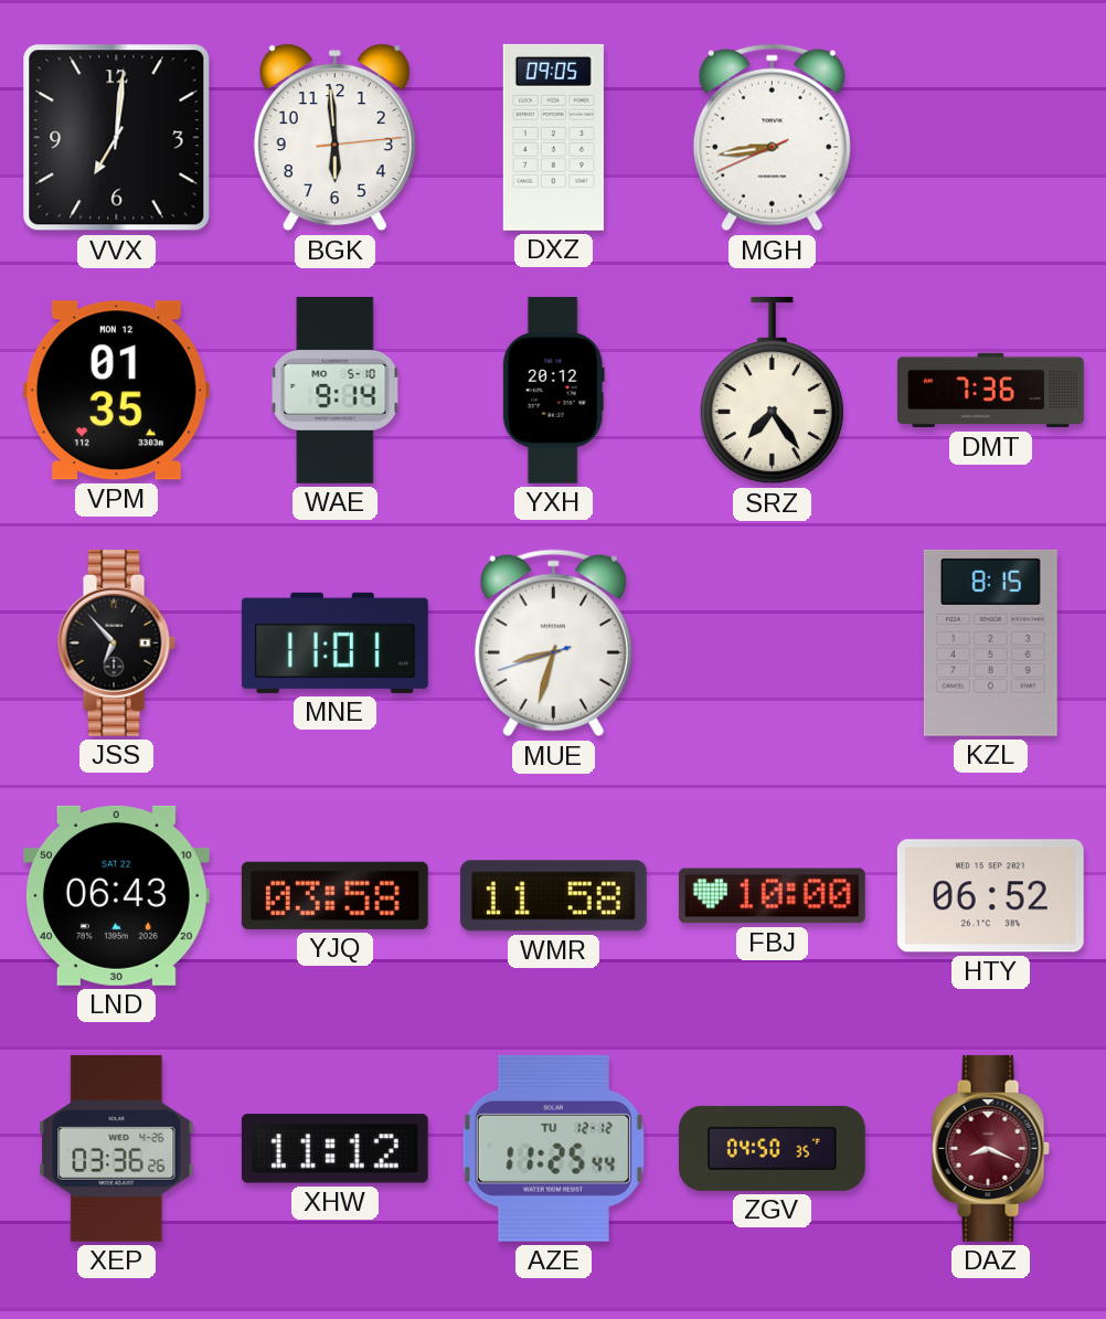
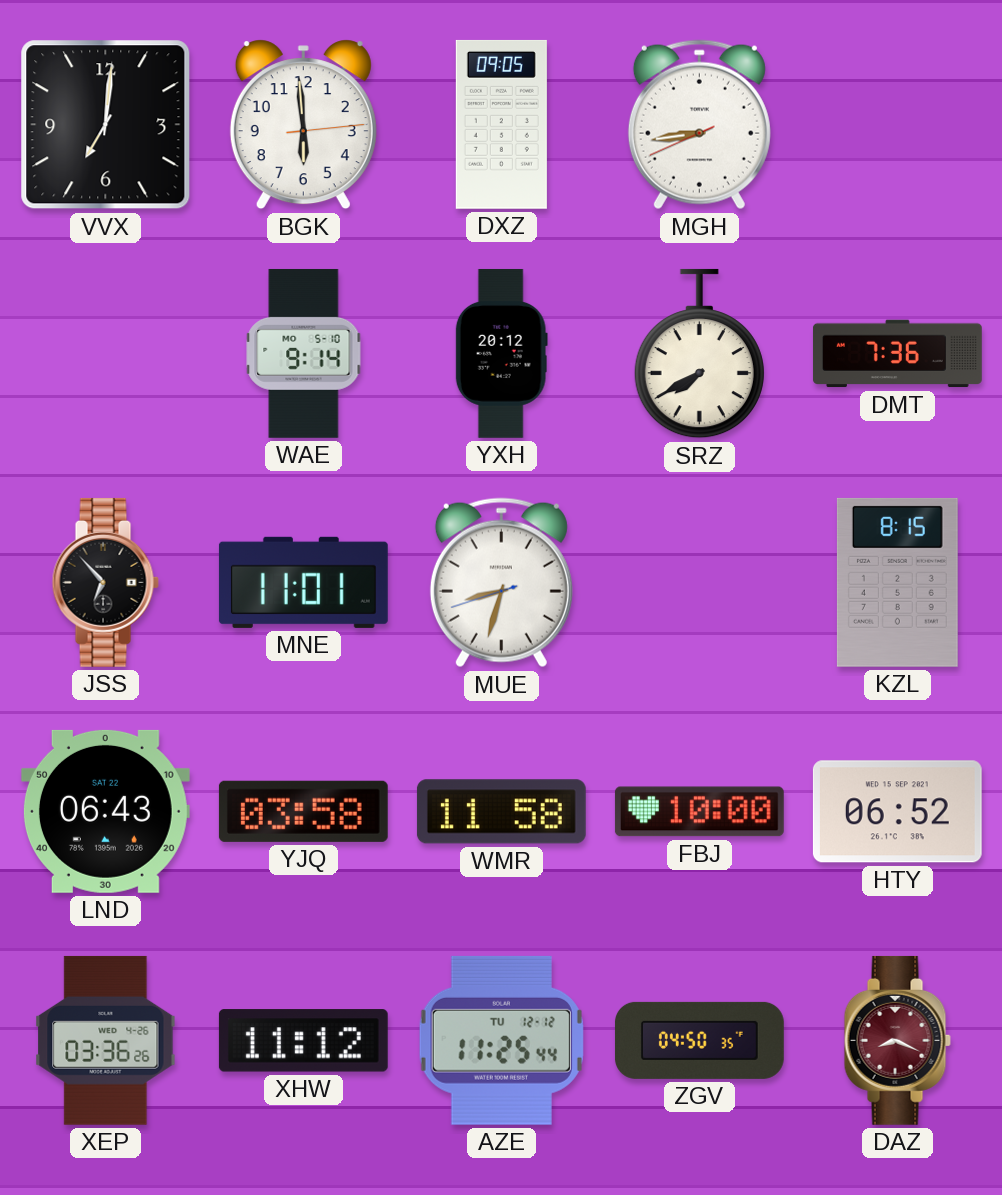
VPM: 01:35 -> none (116, 391)
SRZ: 7:24 -> 7:40 (699, 354)
